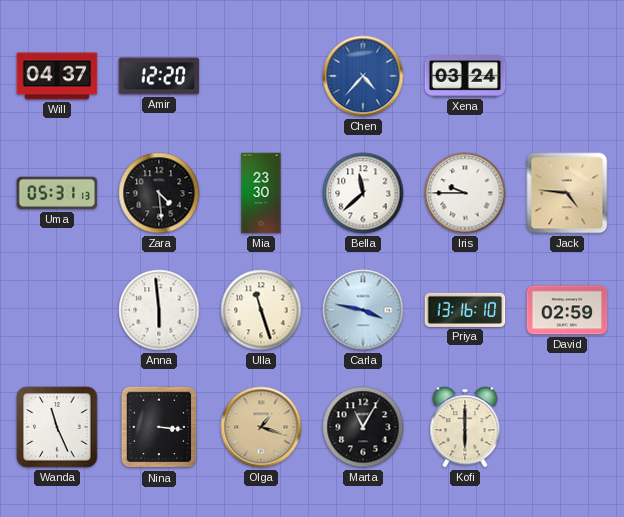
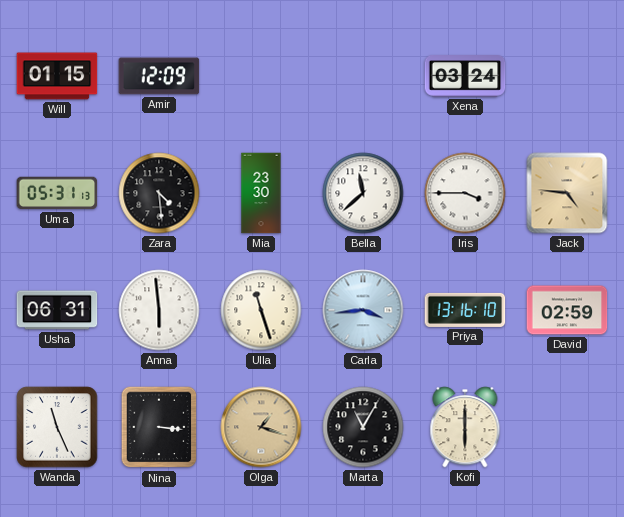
Will: 04:37 -> 01:15 (57, 76)
Amir: 12:20 -> 12:09 (159, 76)
Chen: 4:37 -> none (363, 76)
Iris: 9:45 -> 3:45 (465, 193)
Usha: none -> 06:31 (57, 310)
Carla: 3:47 -> 3:44 (363, 310)
